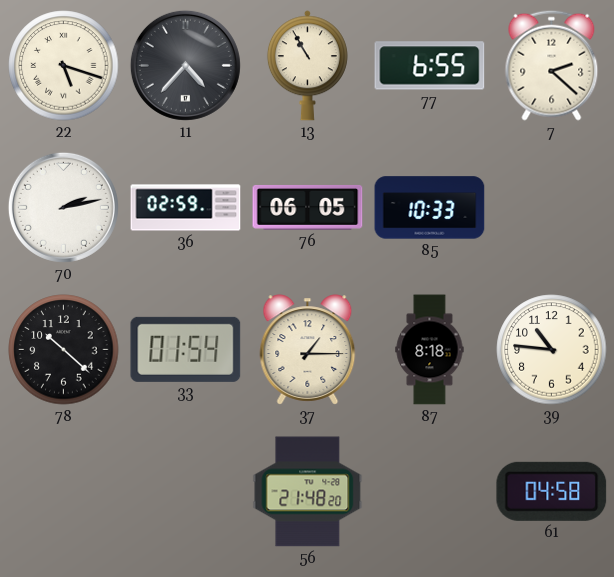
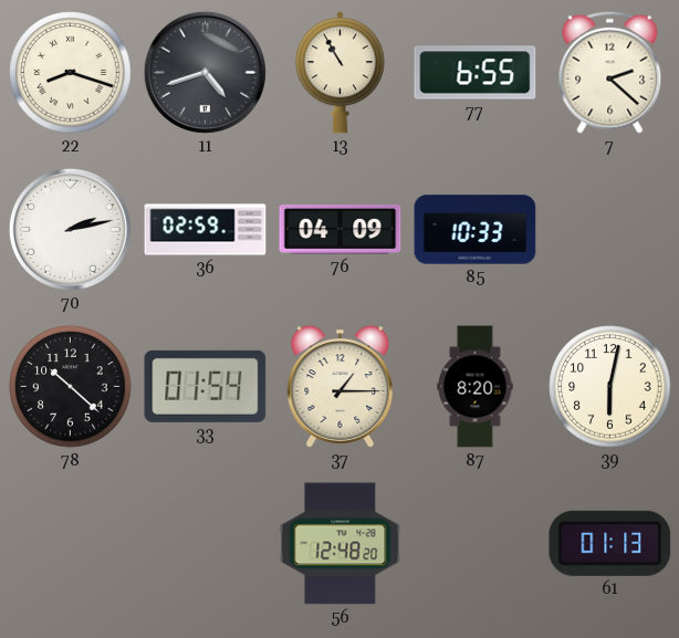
22: 5:18 -> 8:18 (71, 73)
11: 4:37 -> 4:42 (205, 72)
76: 06:05 -> 04:09 (341, 229)
87: 8:18 -> 8:20 (476, 387)
39: 10:46 -> 6:02 (610, 387)
56: 21:48 -> 12:48 (341, 544)
61: 04:58 -> 01:13 (610, 543)
